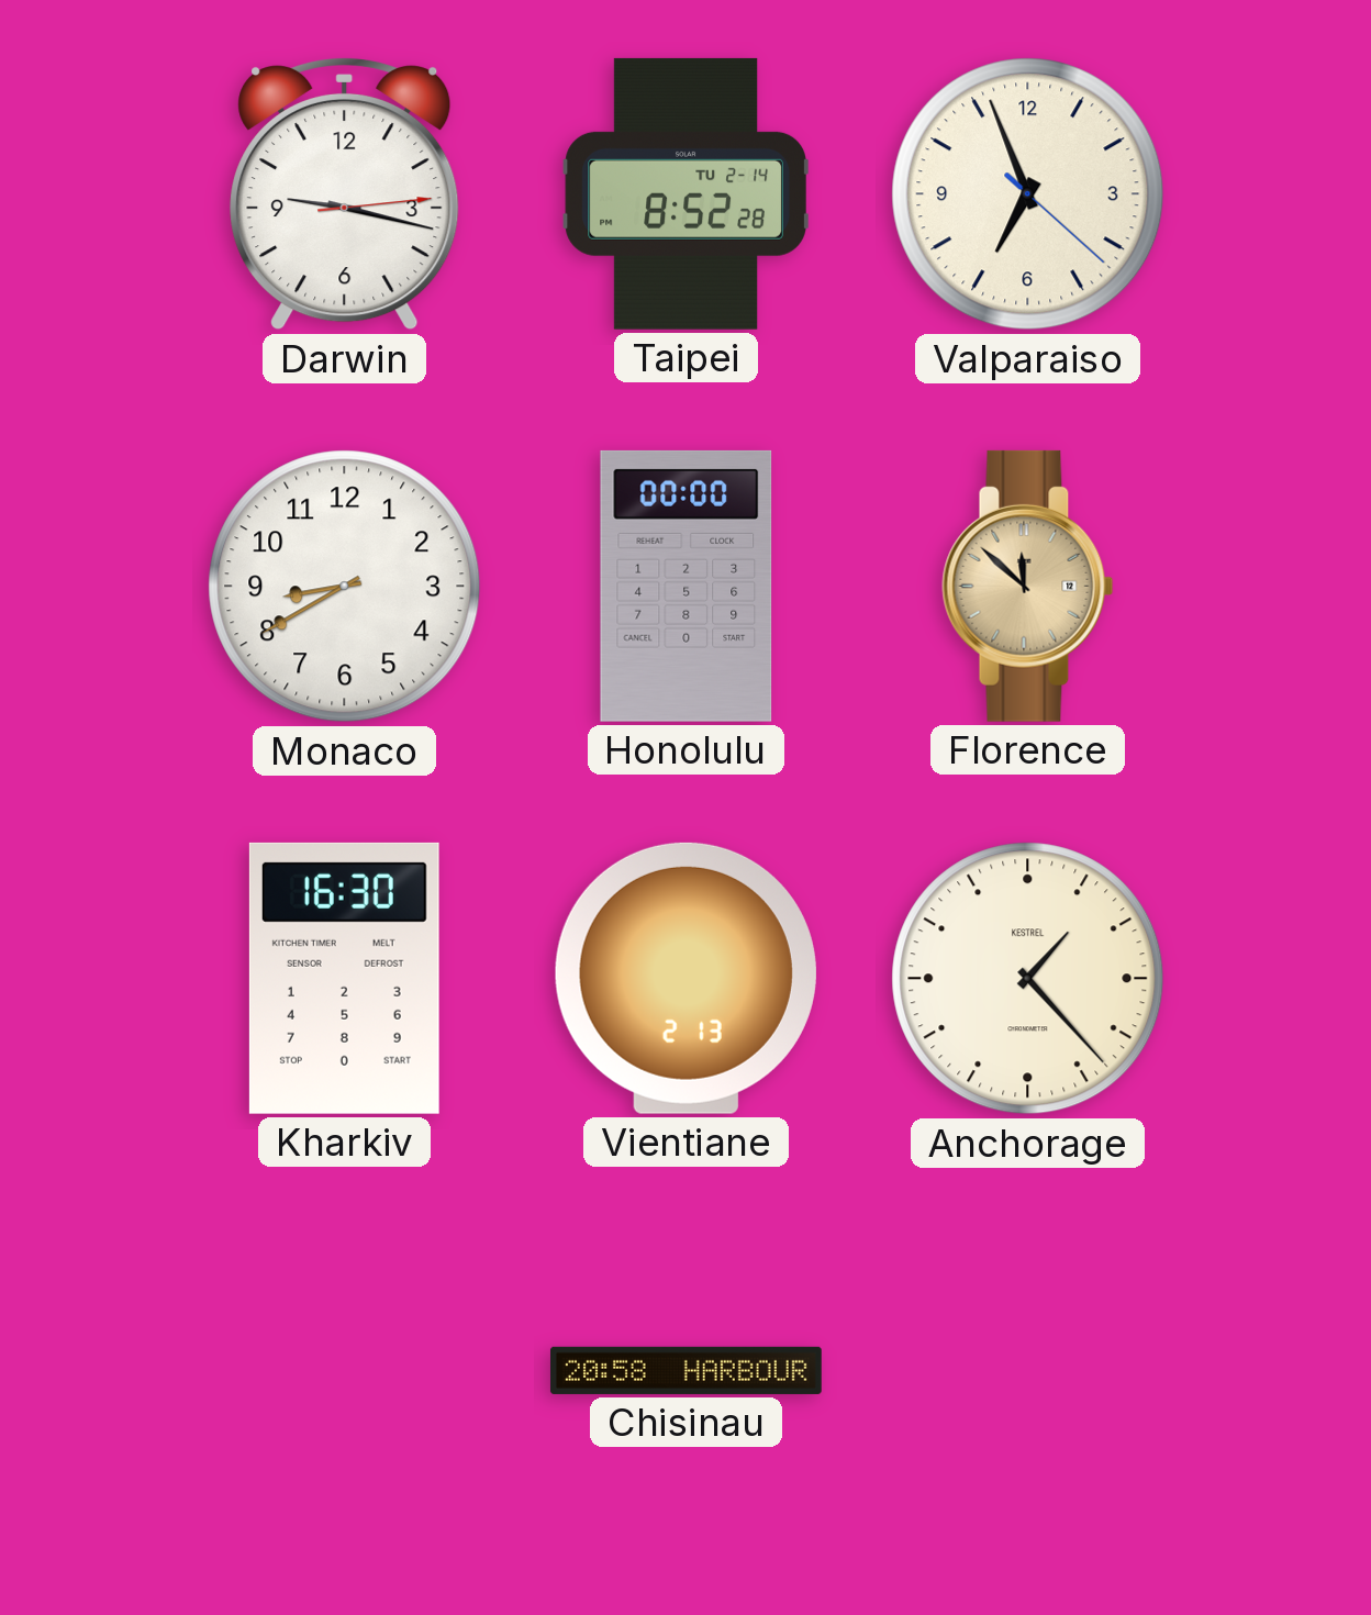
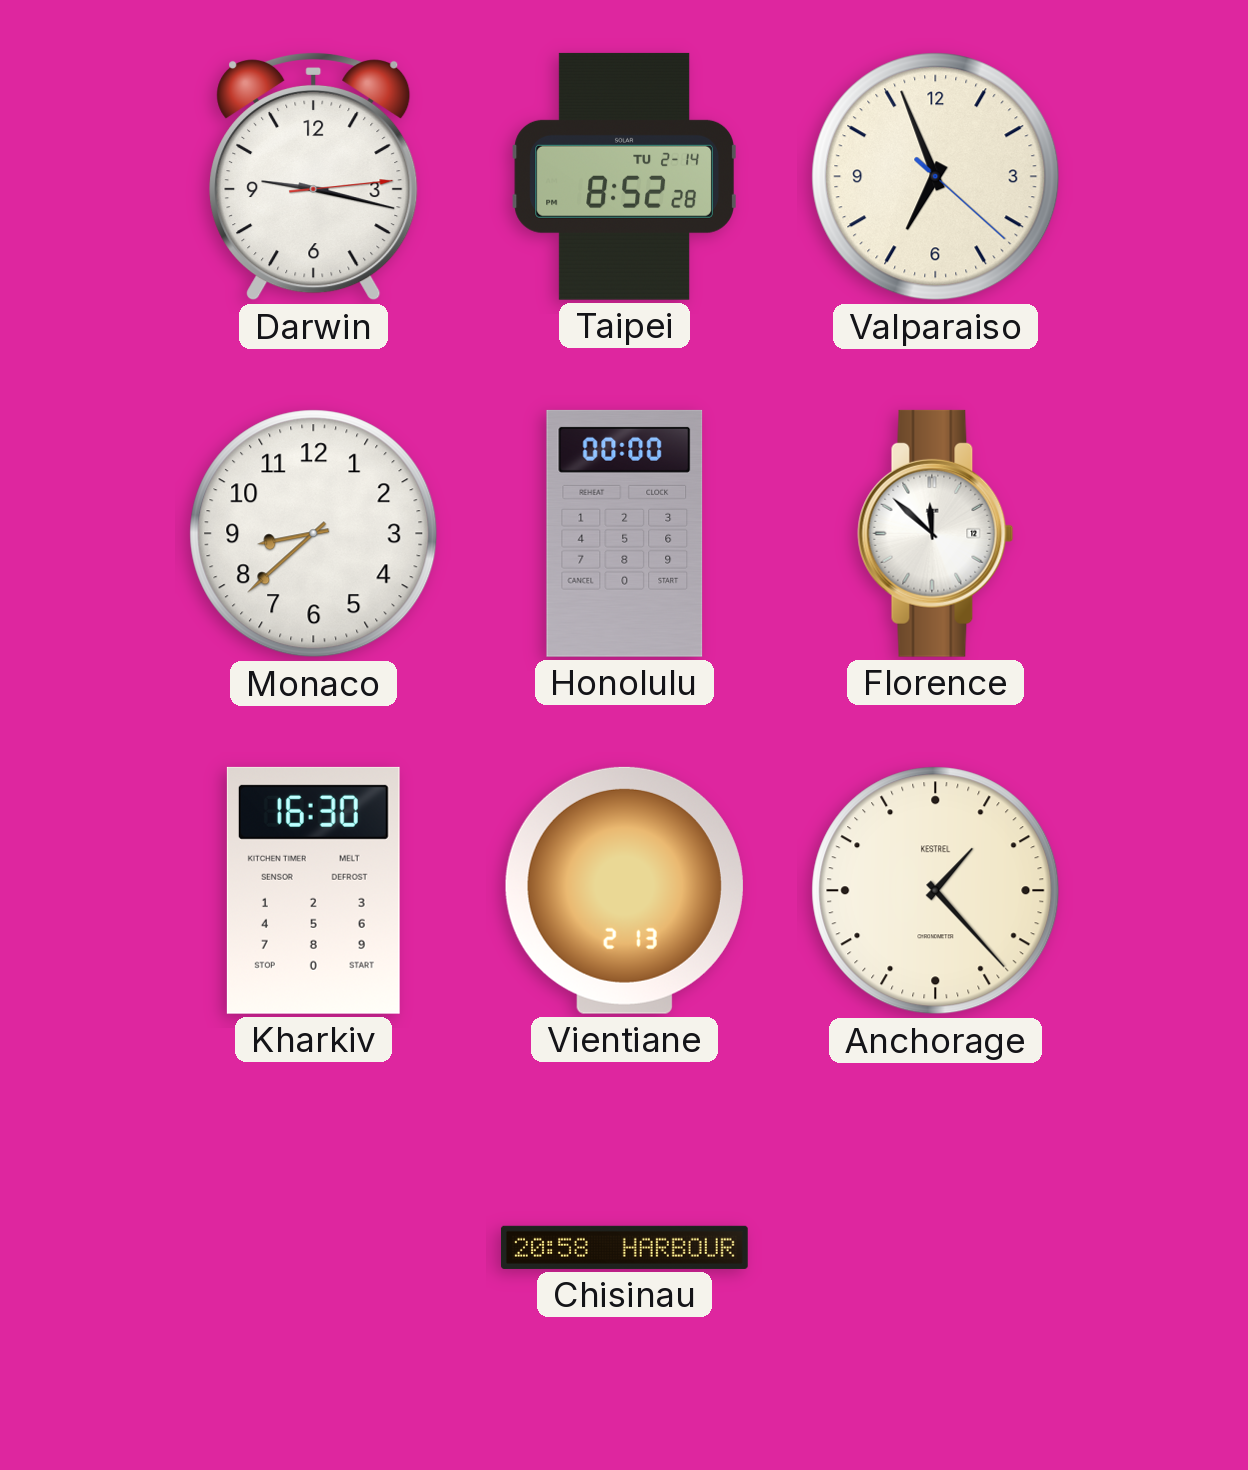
Monaco: 8:40 -> 8:38 (314, 534)
Florence dial: champagne -> white (936, 533)
